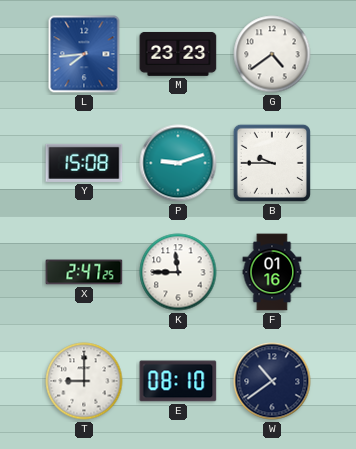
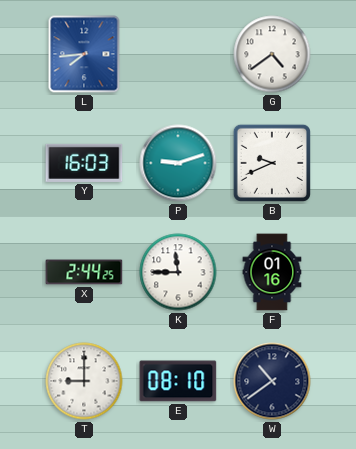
M: 23:23 -> none (178, 54)
Y: 15:08 -> 16:03 (84, 163)
B: 9:45 -> 9:41 (272, 163)
X: 2:47 -> 2:44 (84, 272)
